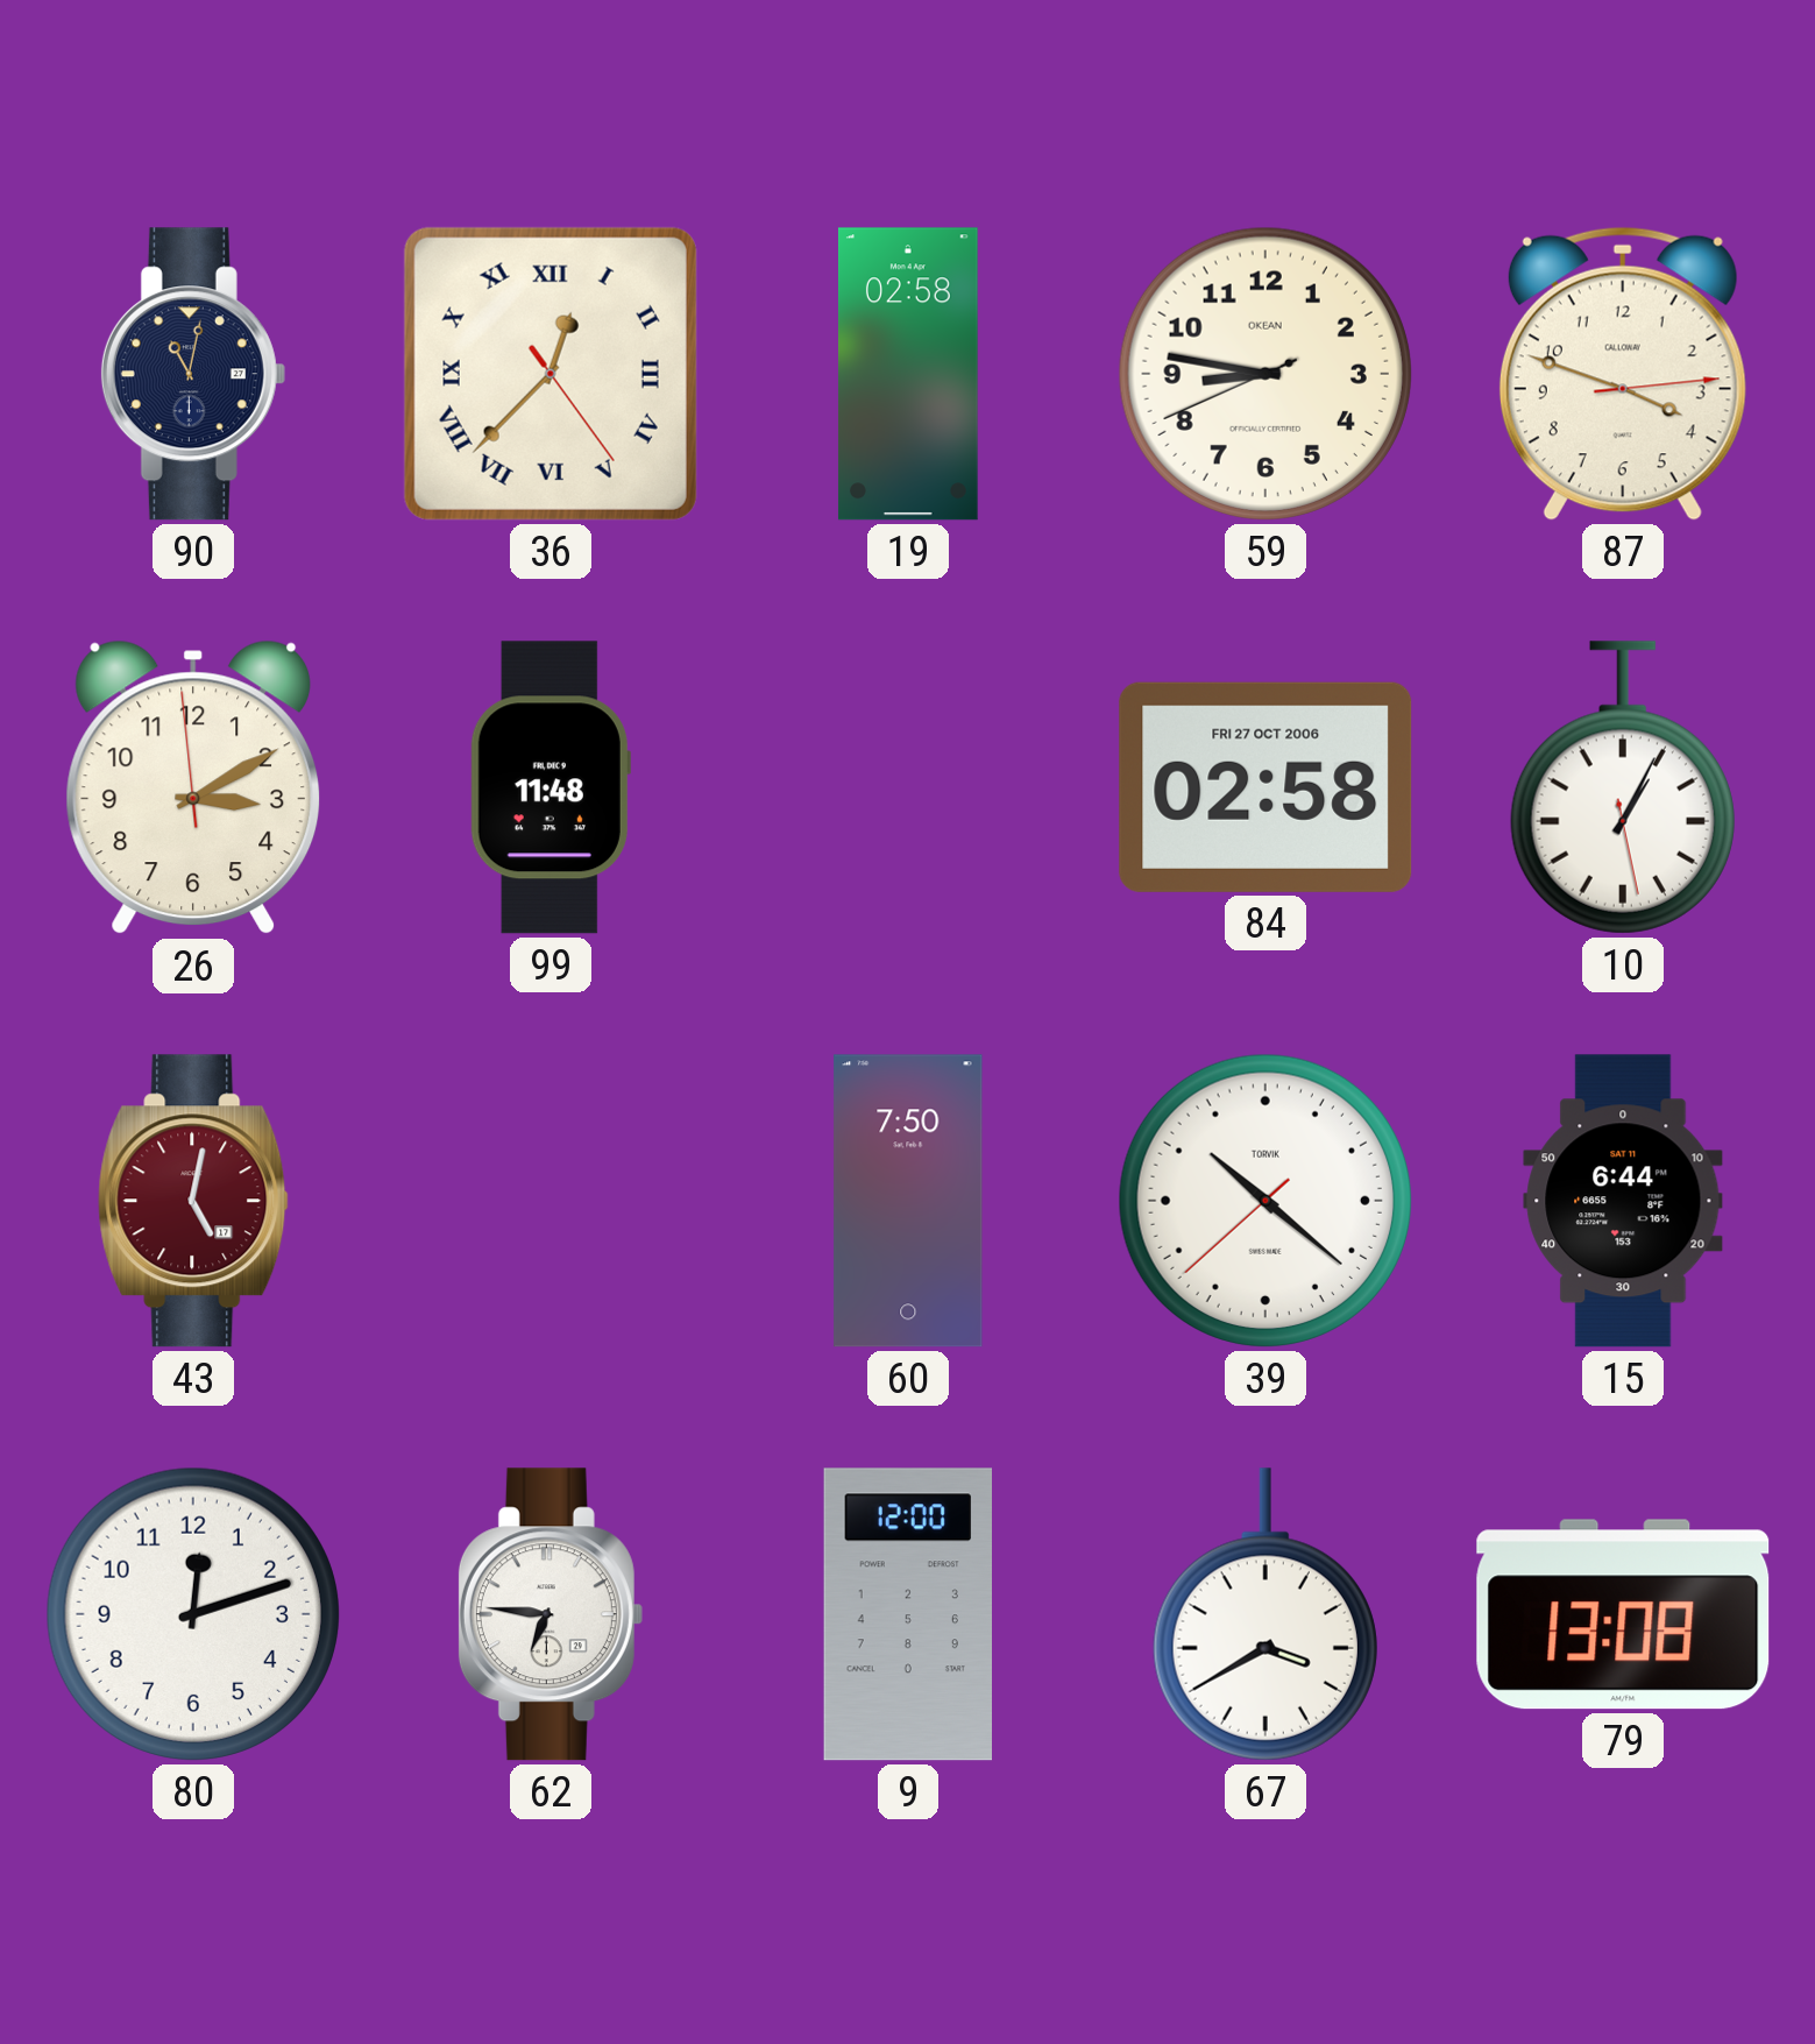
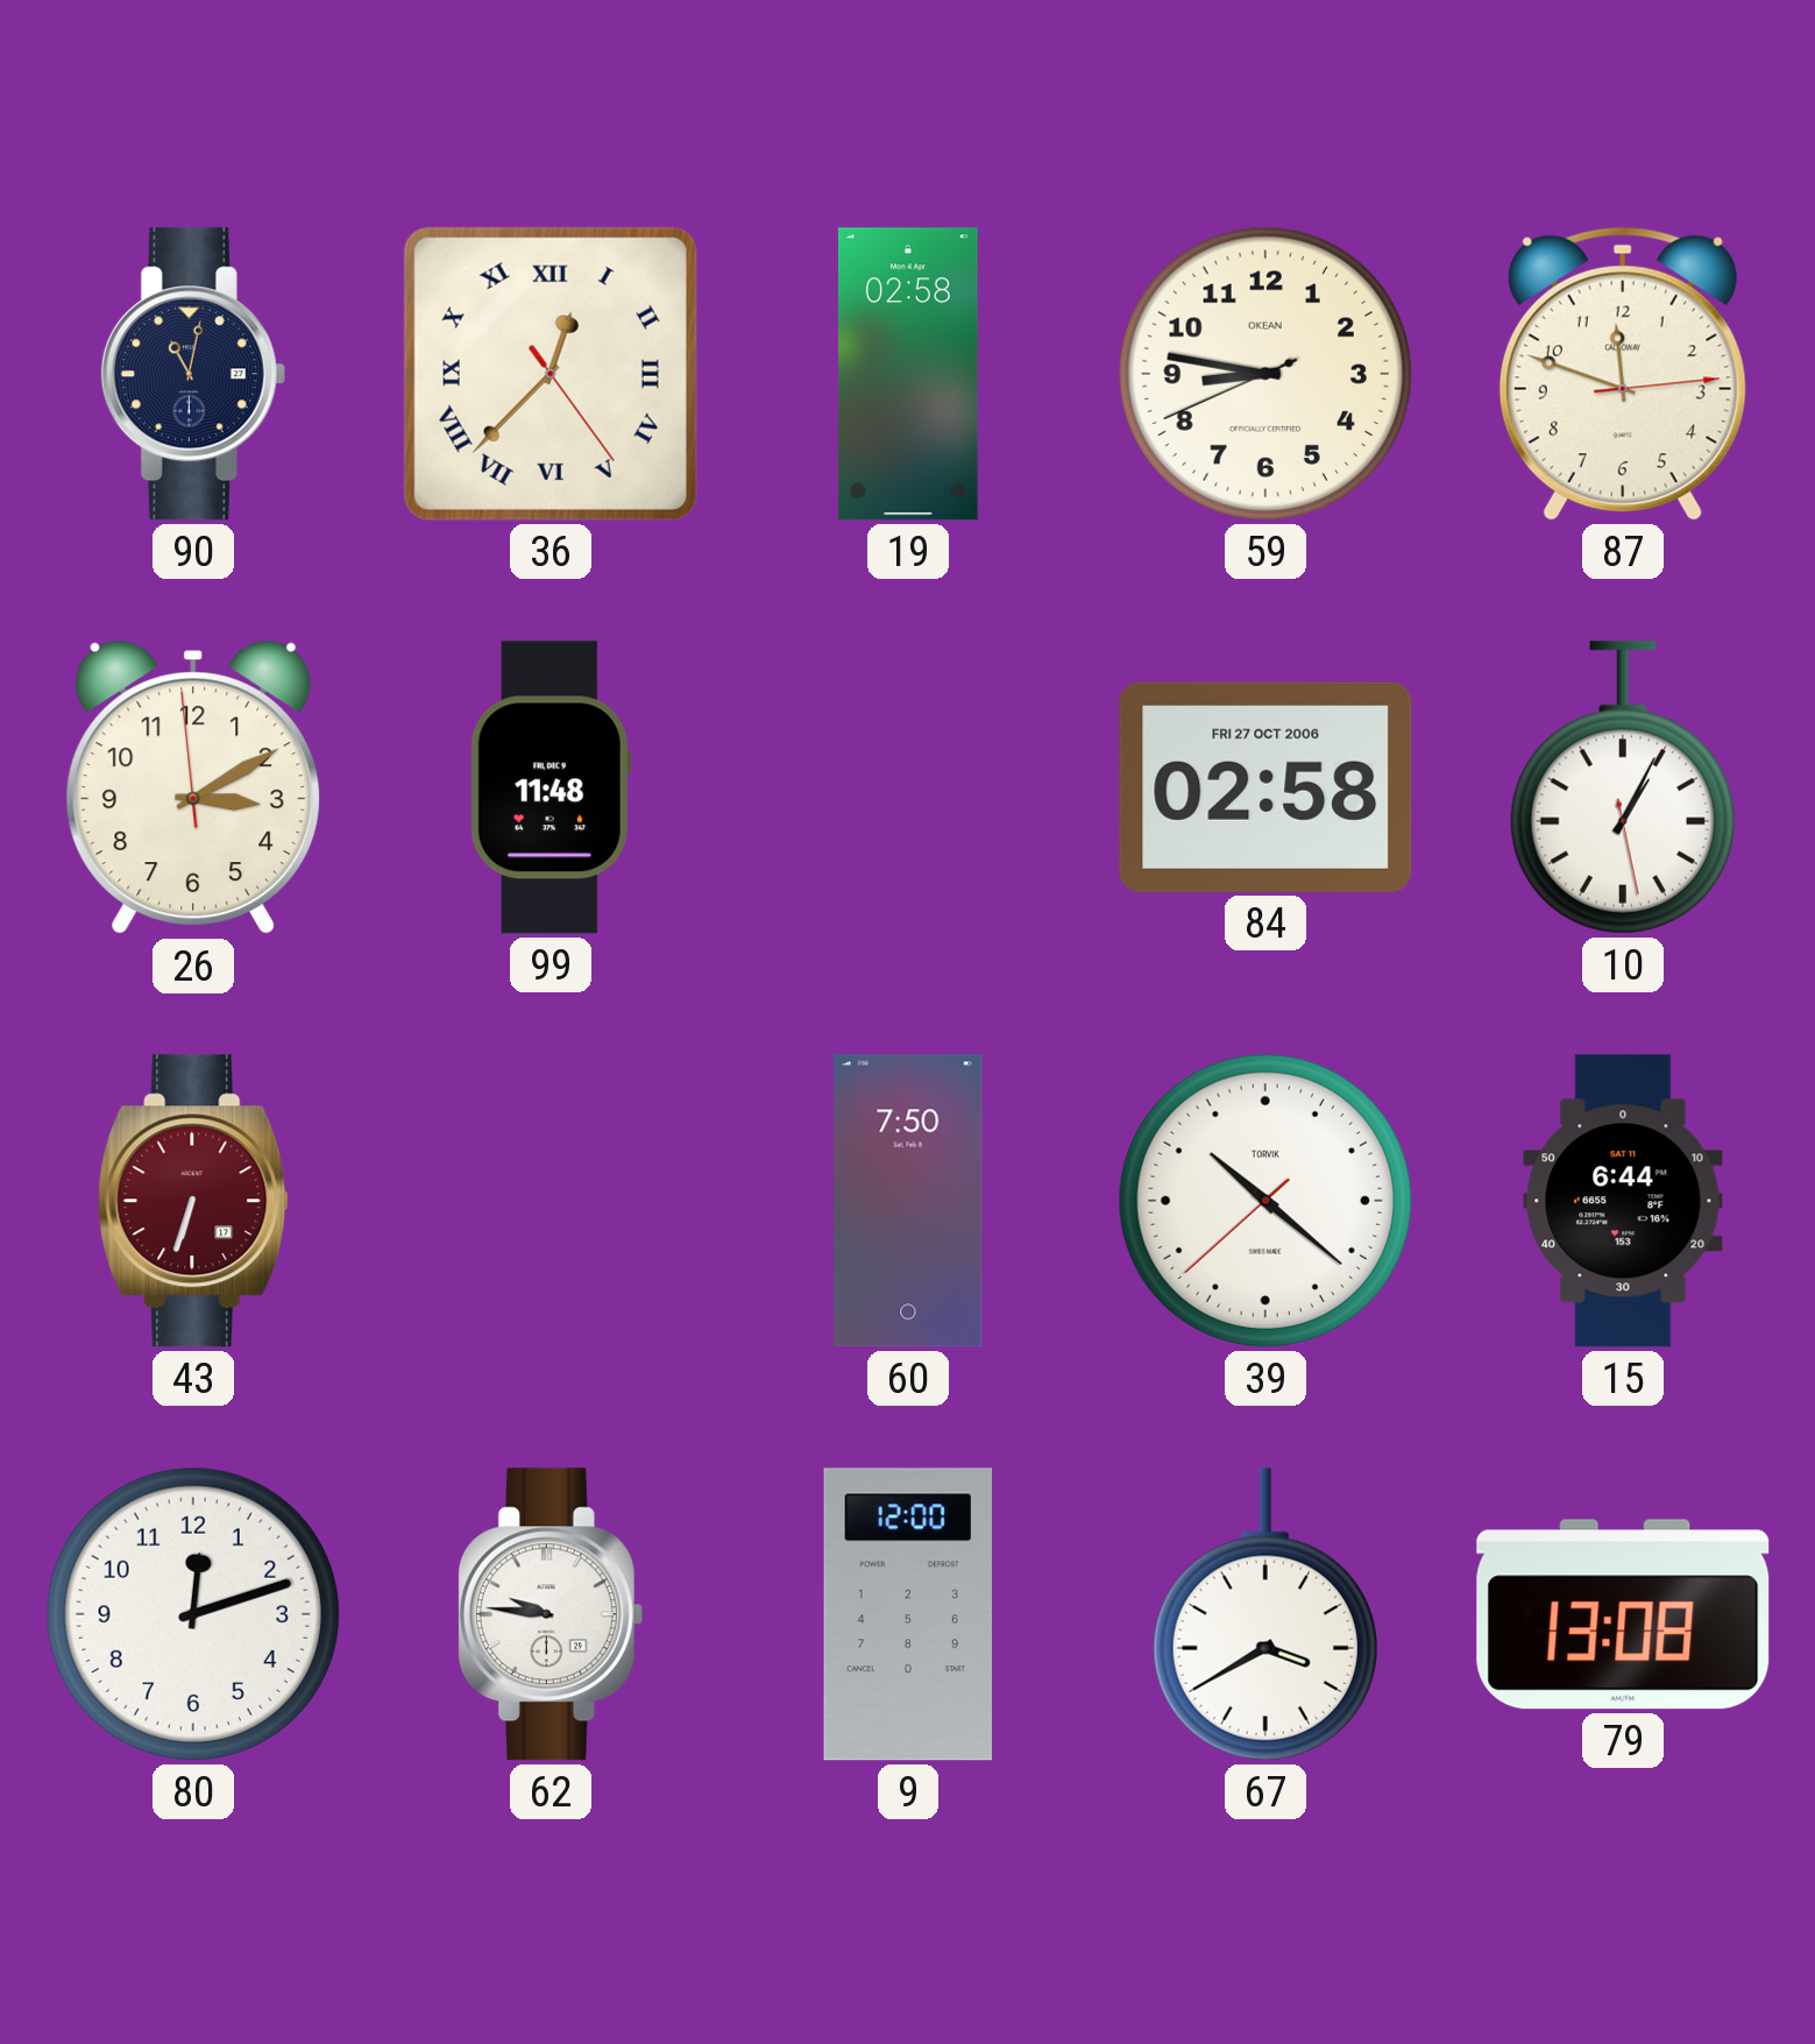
87: 3:48 -> 11:48 (1623, 374)
43: 5:02 -> 6:33 (193, 1201)
62: 6:46 -> 9:46 (551, 1614)
